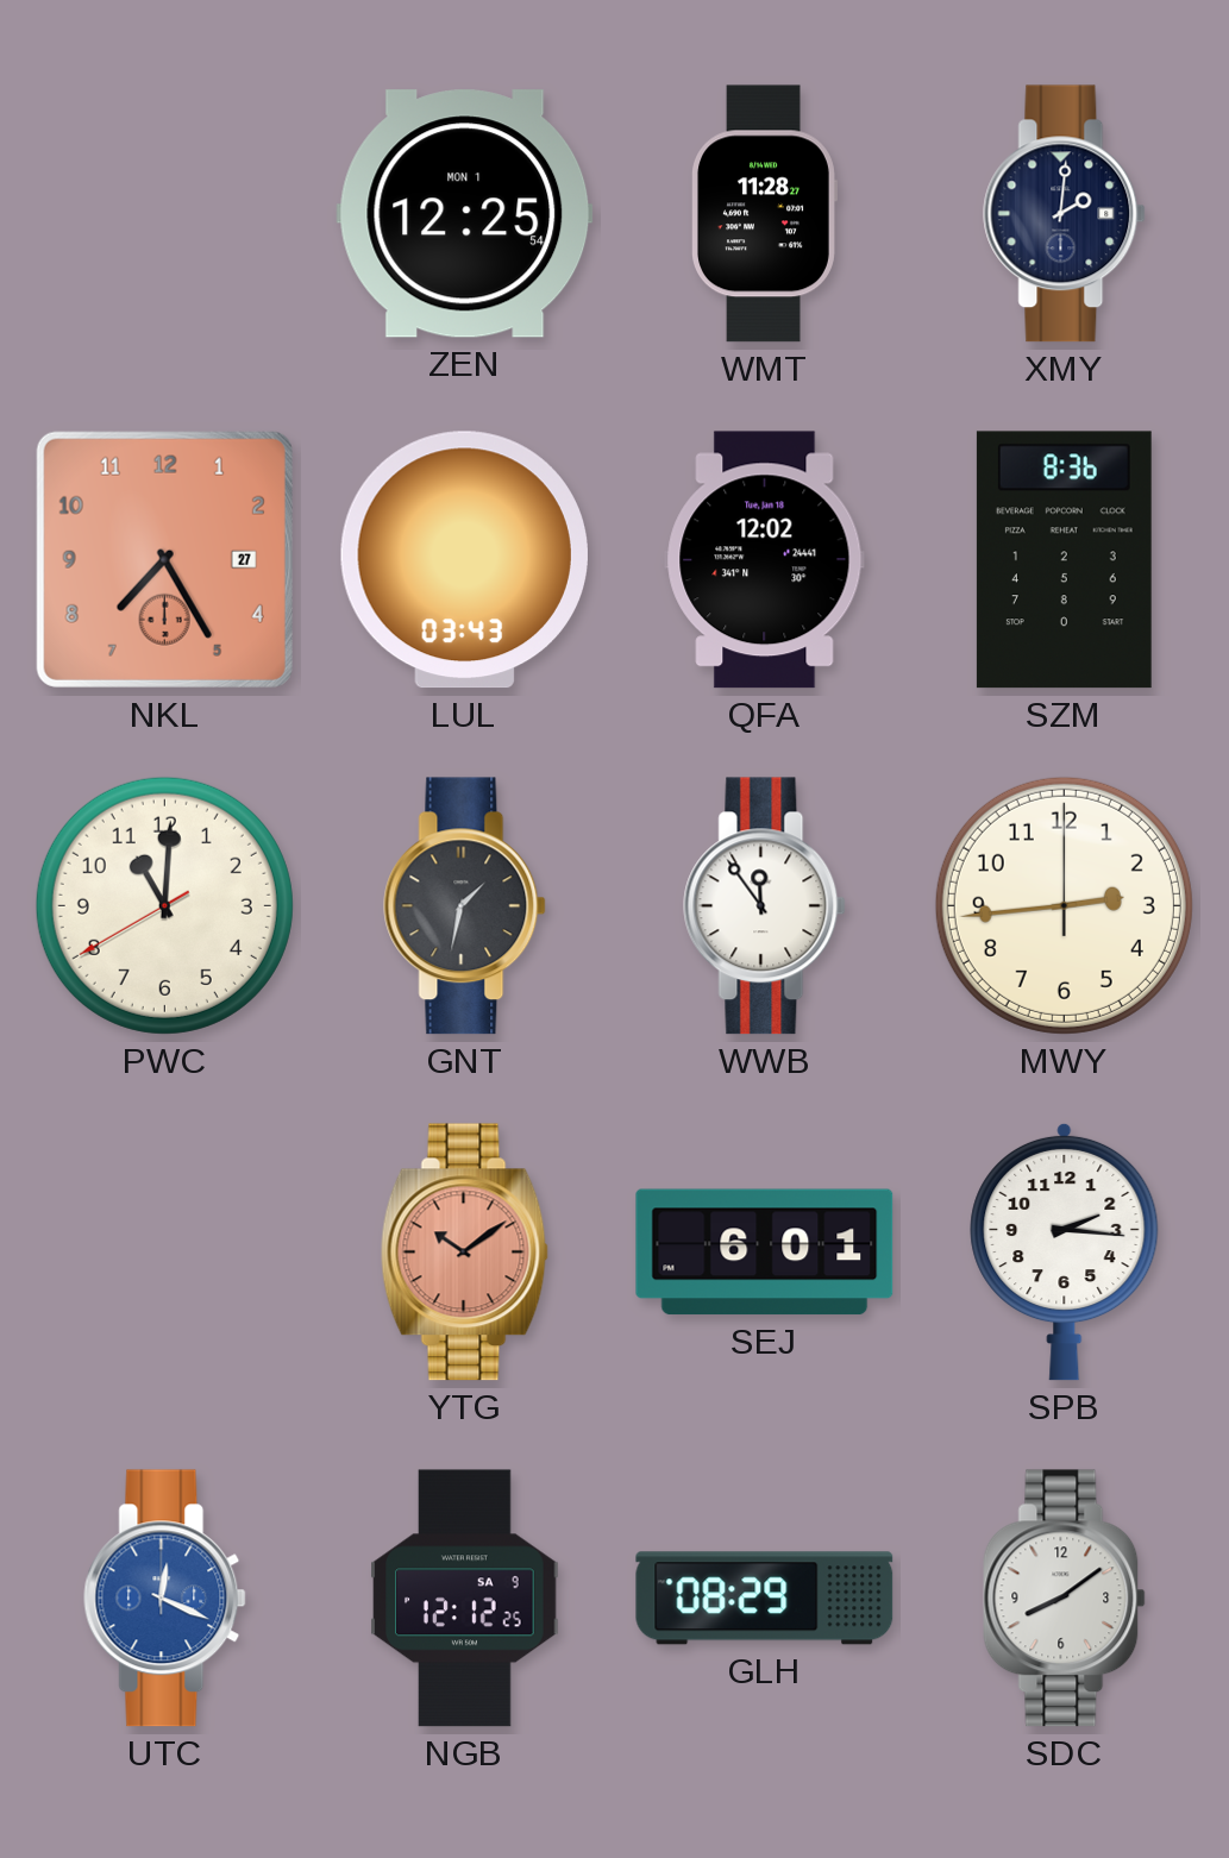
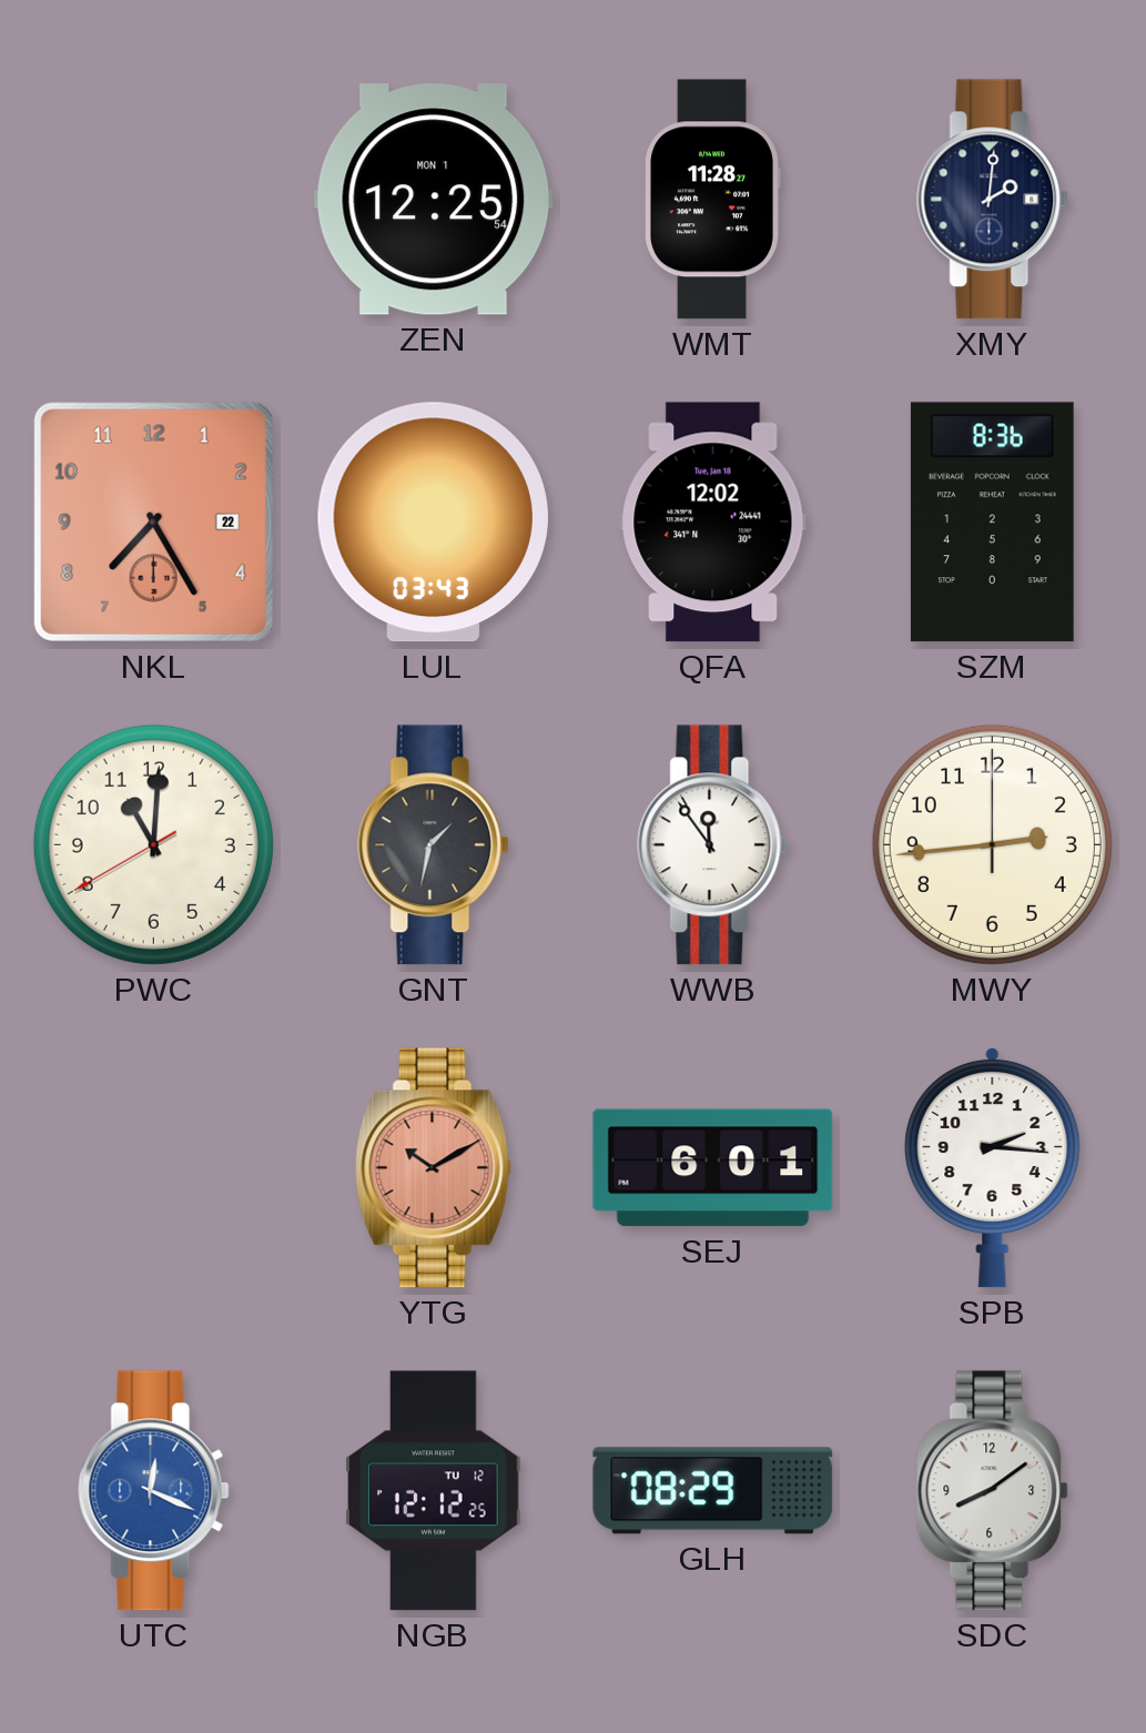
NKL date: 27 -> 22 (153, 521)
YTG: 10:09 -> 10:10 (433, 1168)
NGB date: SA 9 -> TU 12 (434, 1491)
